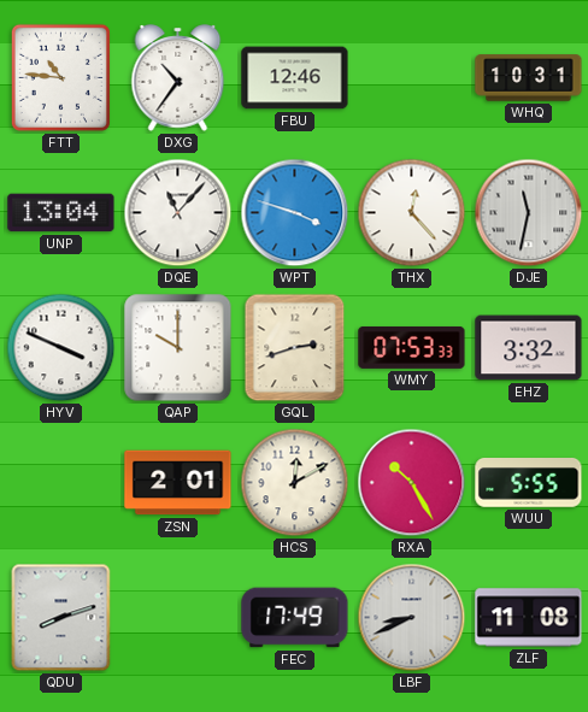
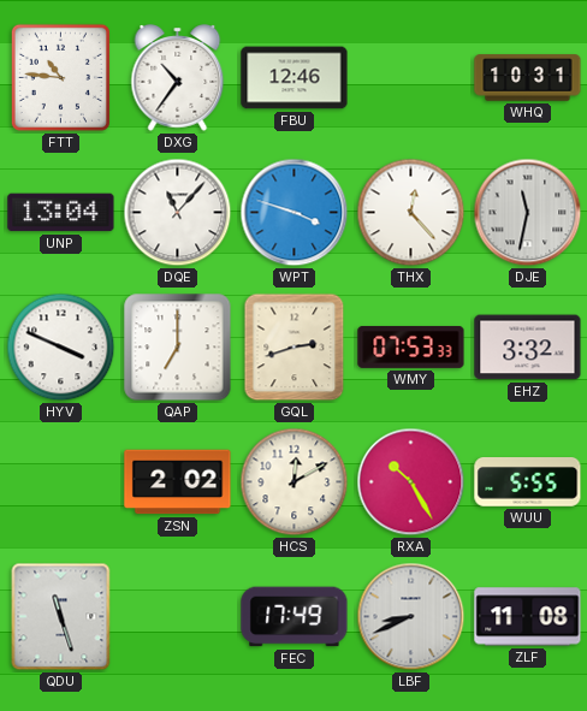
QAP: 10:00 -> 7:00 (178, 348)
ZSN: 2:01 -> 2:02 (178, 482)
QDU: 8:12 -> 11:27 (61, 617)
